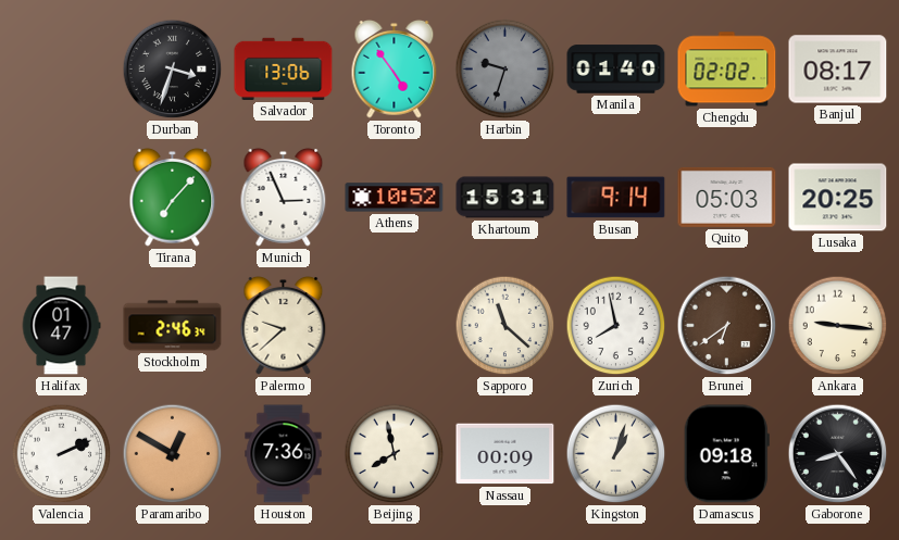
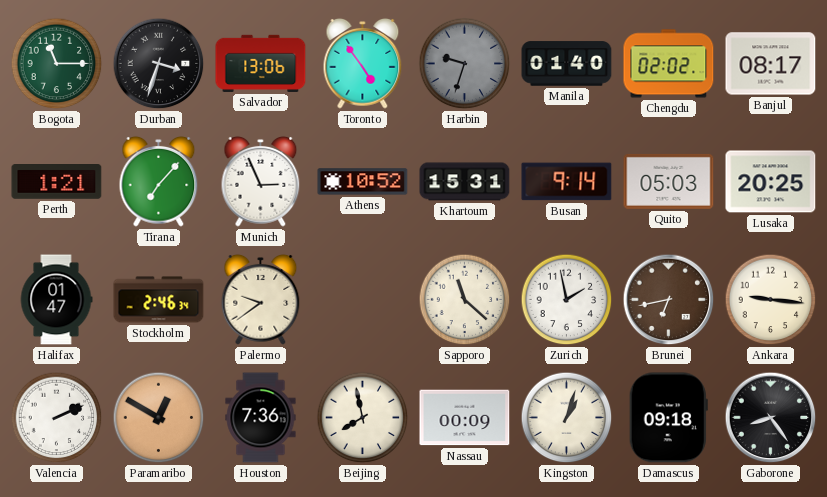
Bogota: none -> 11:15 (57, 64)
Perth: none -> 1:21 (57, 182)
Palermo: 9:38 -> 9:39 (261, 299)
Zurich: 7:58 -> 1:58 (567, 300)
Brunei: 6:39 -> 6:43 (669, 300)
